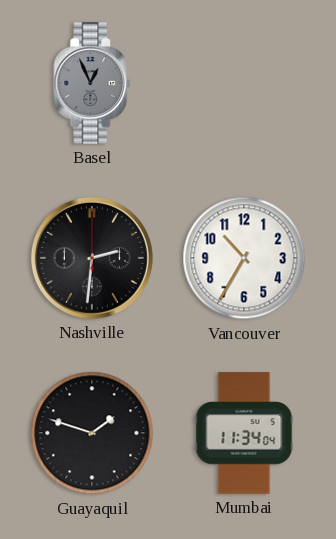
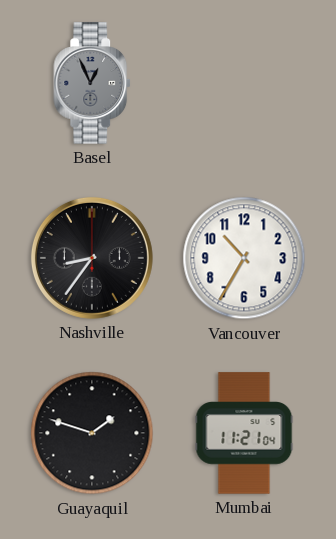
Nashville: 2:31 -> 8:36 (92, 258)
Mumbai: 11:34 -> 11:21 (244, 433)
